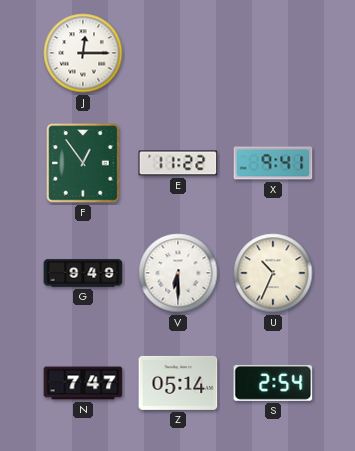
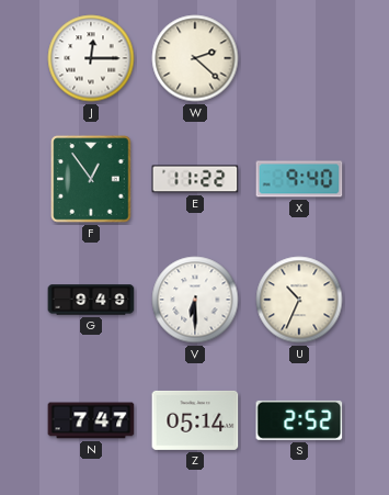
W: none -> 2:22 (195, 58)
X: 9:41 -> 9:40 (299, 179)
S: 2:54 -> 2:52 (299, 420)
